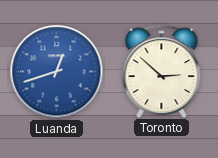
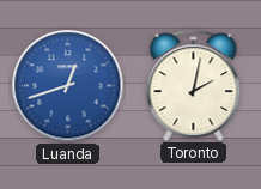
Toronto: 2:52 -> 2:02 (194, 85)
